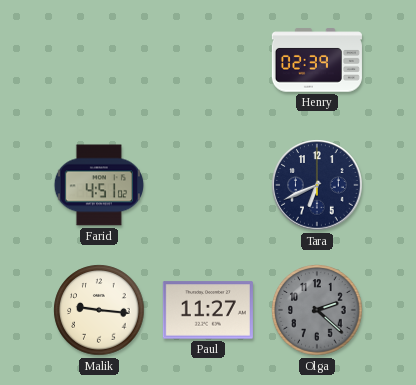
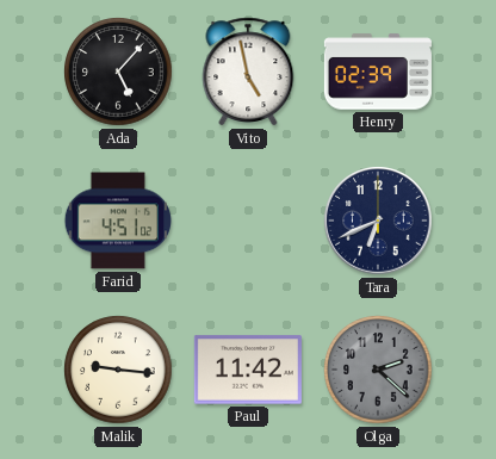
Ada: none -> 5:07 (118, 72)
Vito: none -> 4:58 (248, 72)
Paul: 11:27 -> 11:42 (248, 370)
